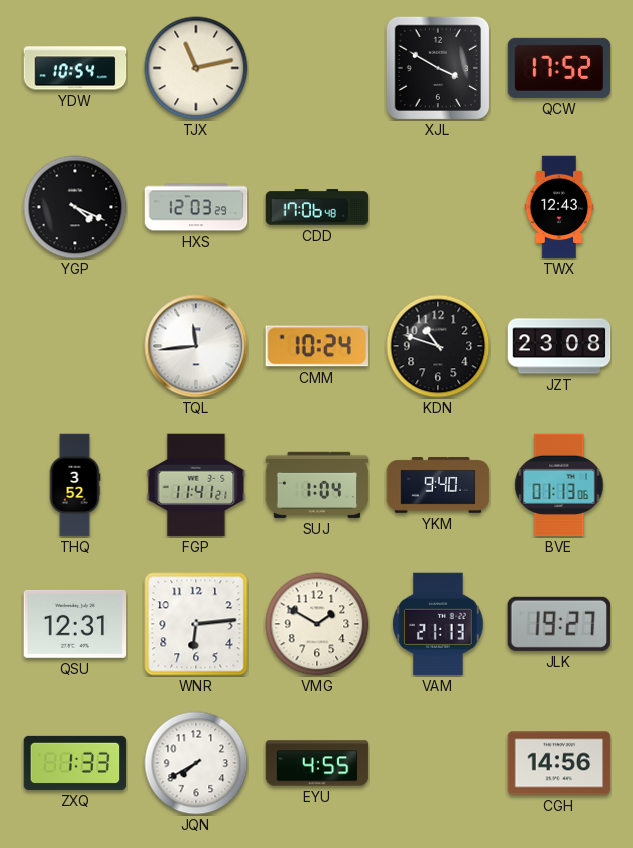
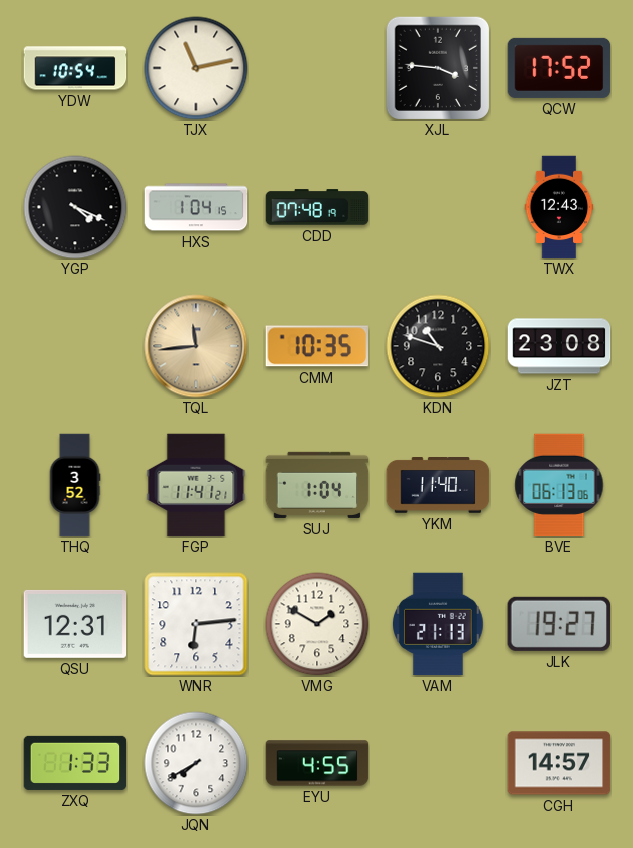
XJL: 3:50 -> 3:46 (437, 67)
HXS: 12:03 -> 1:04 (196, 207)
CDD: 17:06 -> 07:48 (317, 207)
TQL dial: white -> champagne (196, 346)
CMM: 10:24 -> 10:35 (316, 346)
YKM: 9:40 -> 11:40 (438, 486)
BVE: 01:13 -> 06:13 (559, 485)
CGH: 14:56 -> 14:57 (559, 763)
